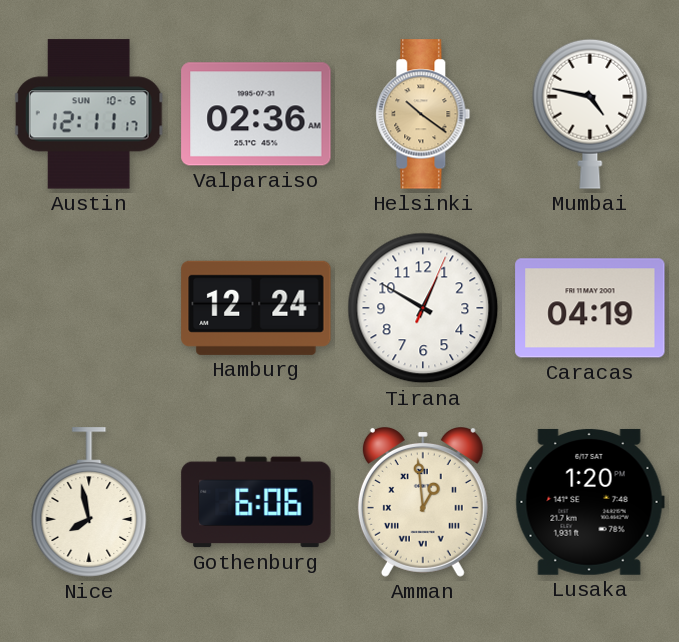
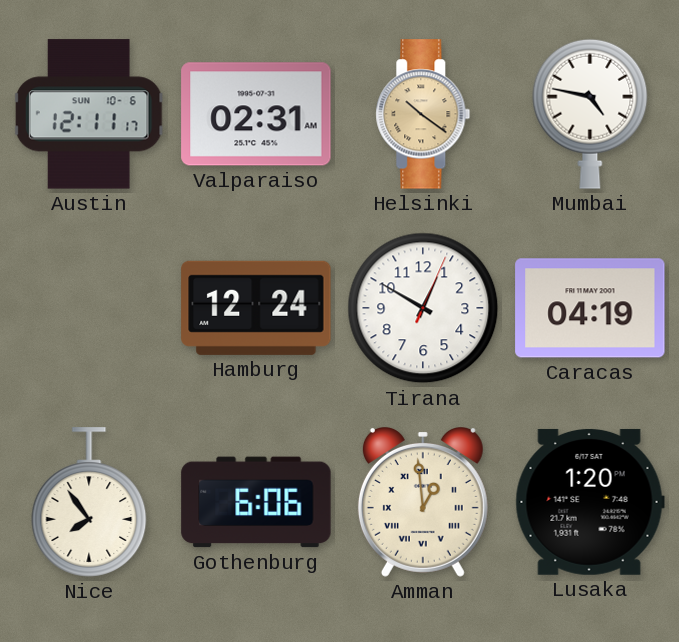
Valparaiso: 02:36 -> 02:31 (256, 114)
Nice: 7:58 -> 7:54 (89, 502)
